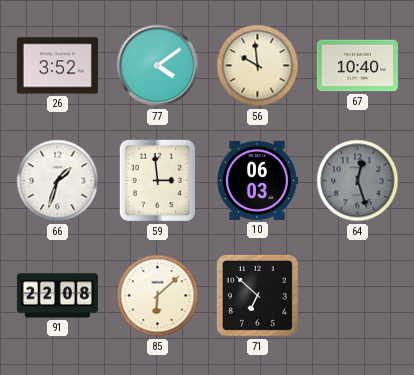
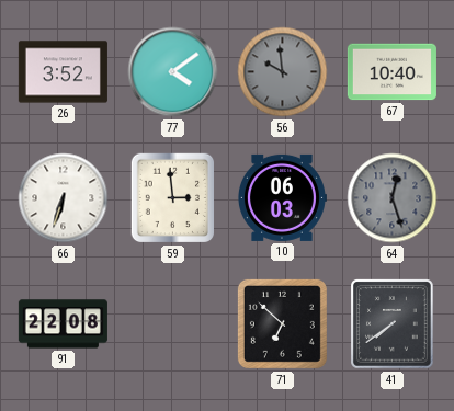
56 dial: cream -> grey (283, 72)
66: 1:33 -> 6:33 (64, 198)
85: 6:08 -> none (158, 296)
41: none -> 7:39 (393, 324)
